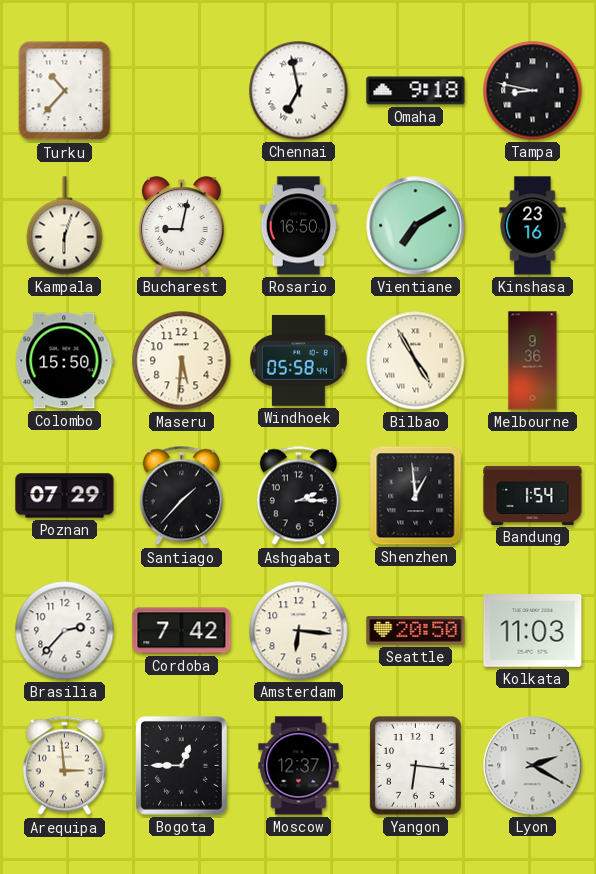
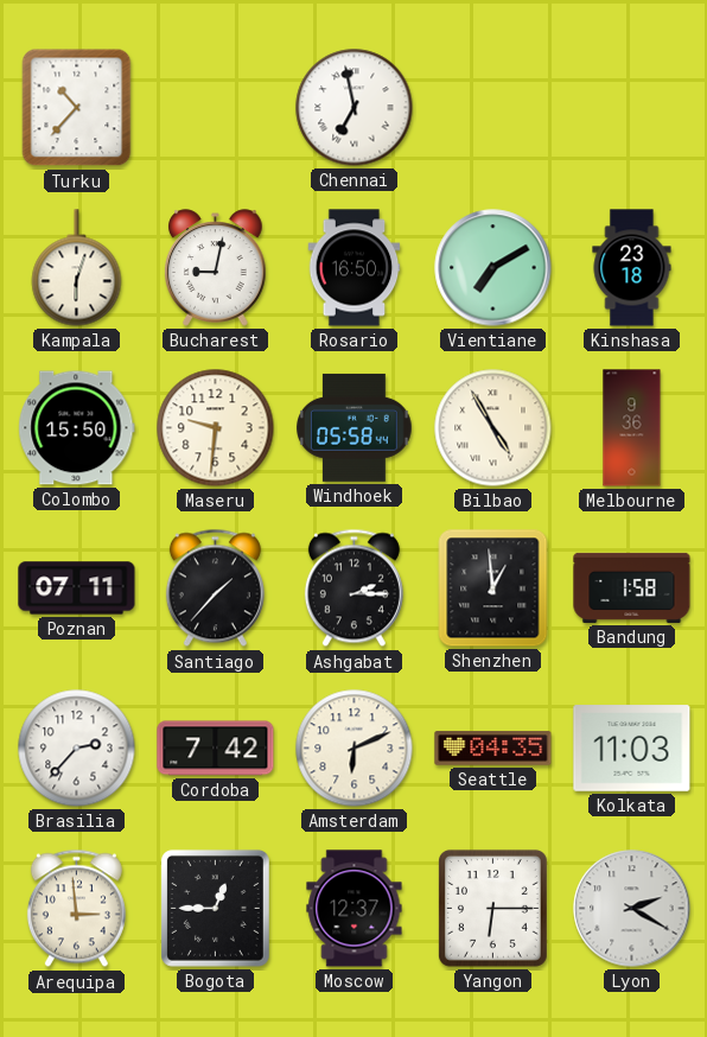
Omaha: 9:18 -> none (416, 91)
Tampa: 8:47 -> none (533, 91)
Kinshasa: 23:16 -> 23:18 (632, 268)
Maseru: 5:31 -> 9:31 (216, 428)
Poznan: 07:29 -> 07:11 (77, 589)
Bandung: 1:54 -> 1:58 (632, 587)
Amsterdam: 6:16 -> 6:11 (355, 749)
Seattle: 20:50 -> 04:35 (493, 749)
Yangon: 6:16 -> 6:15 (492, 908)
